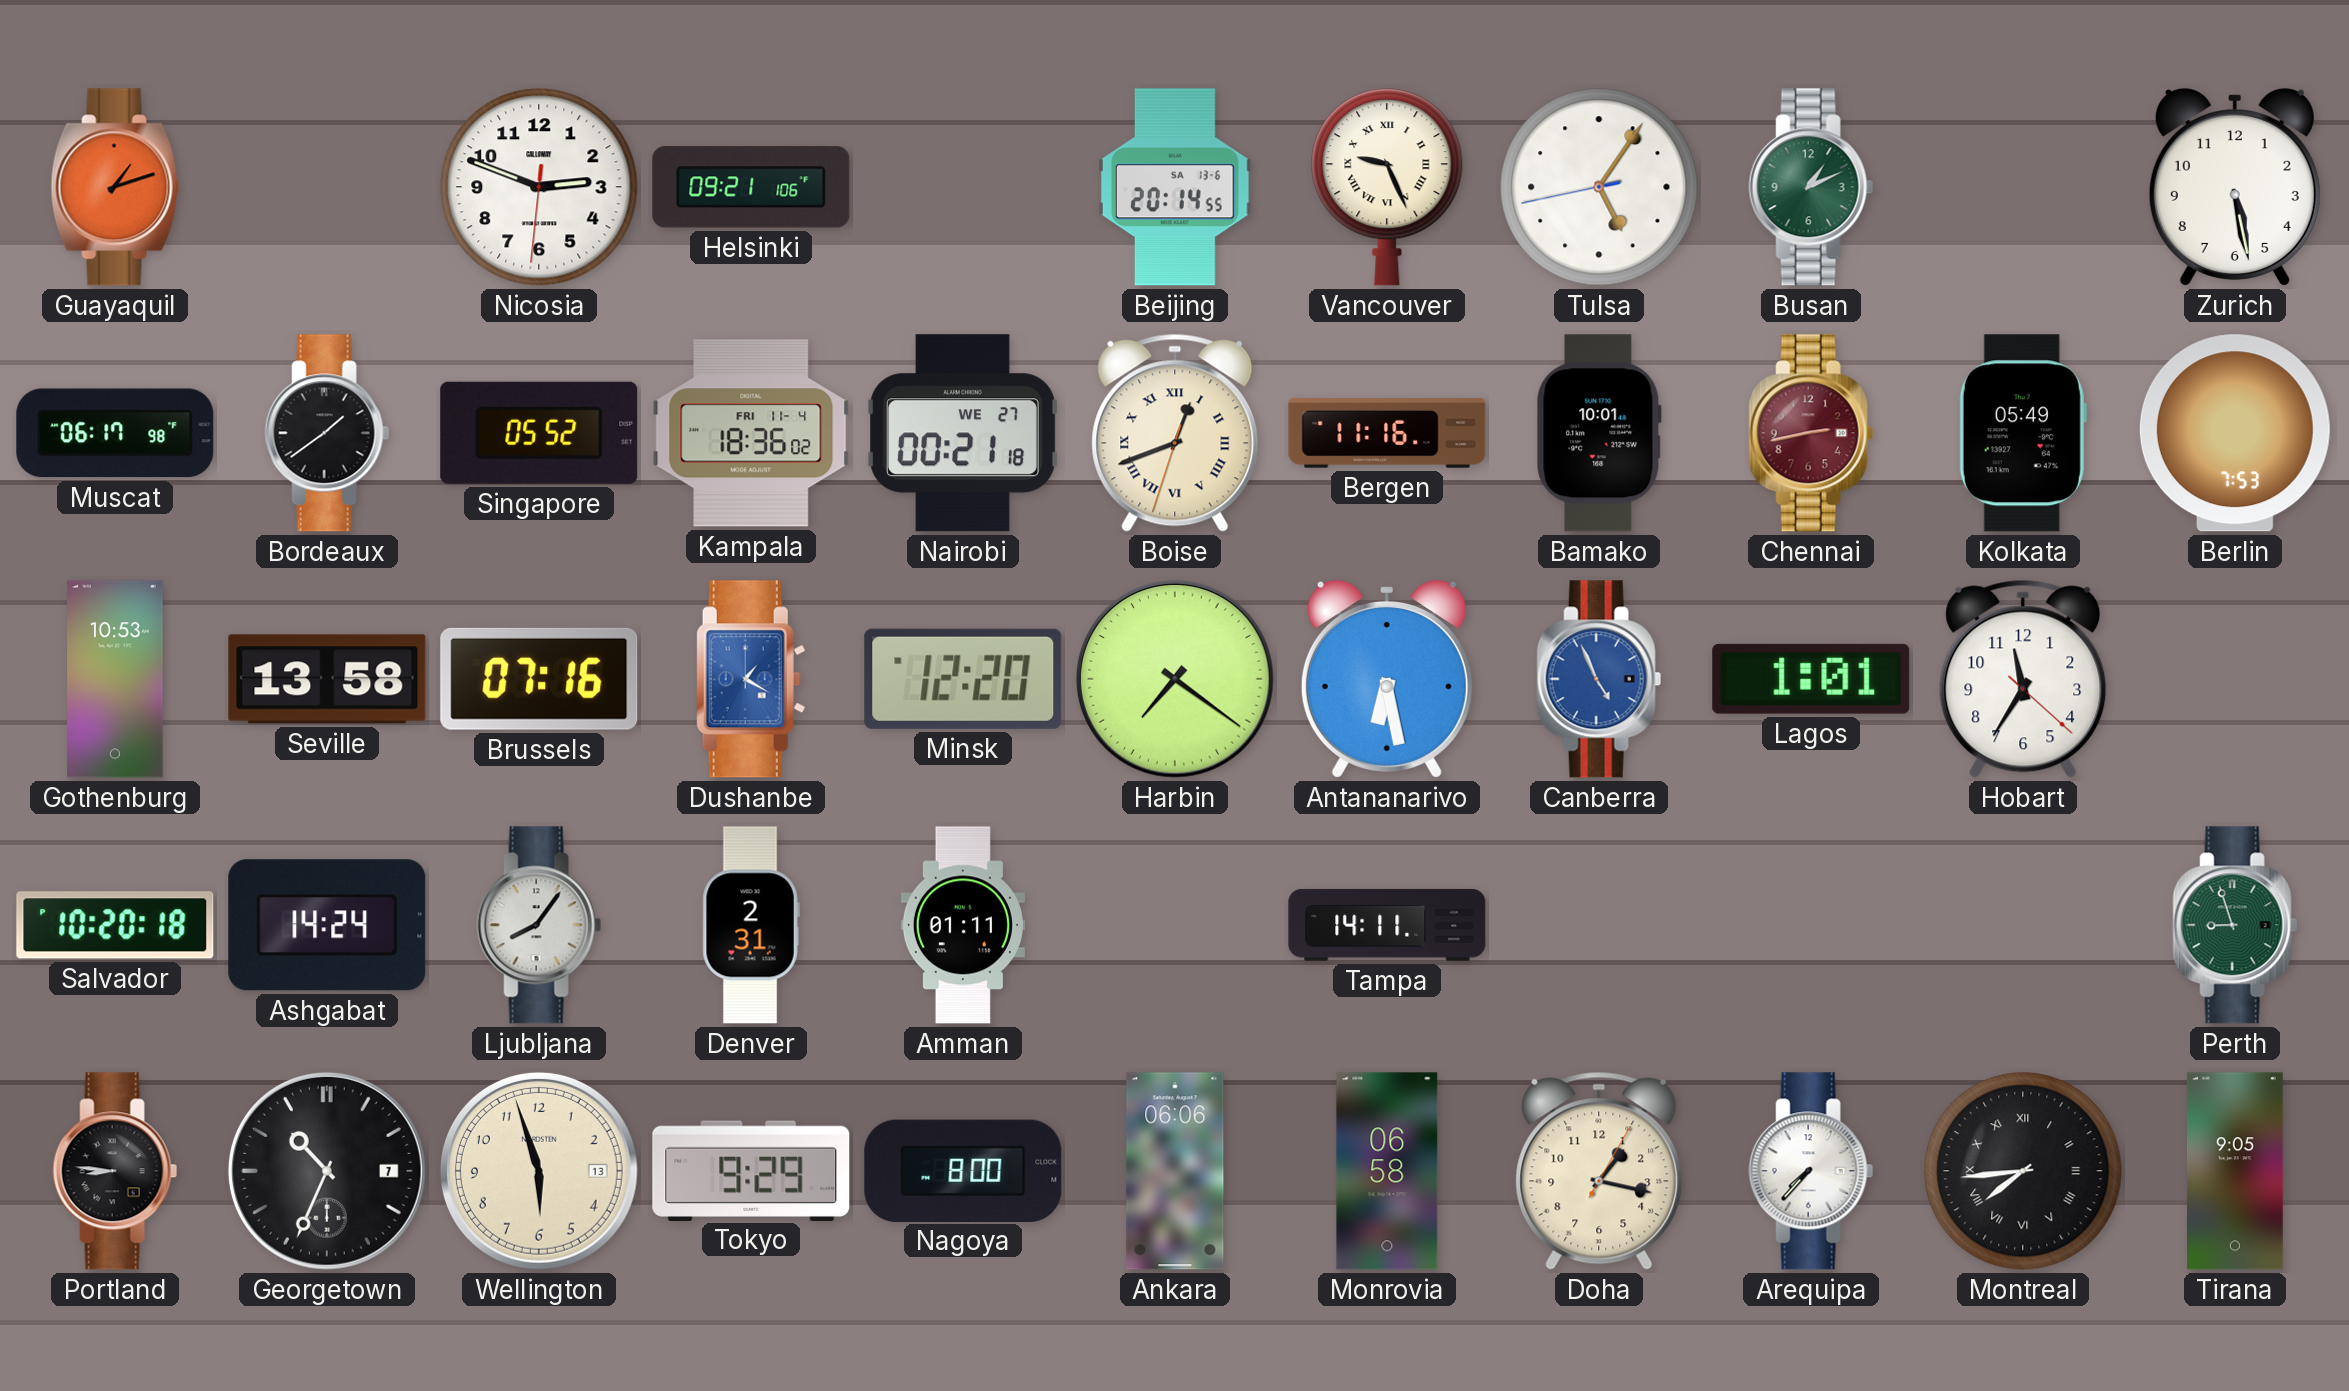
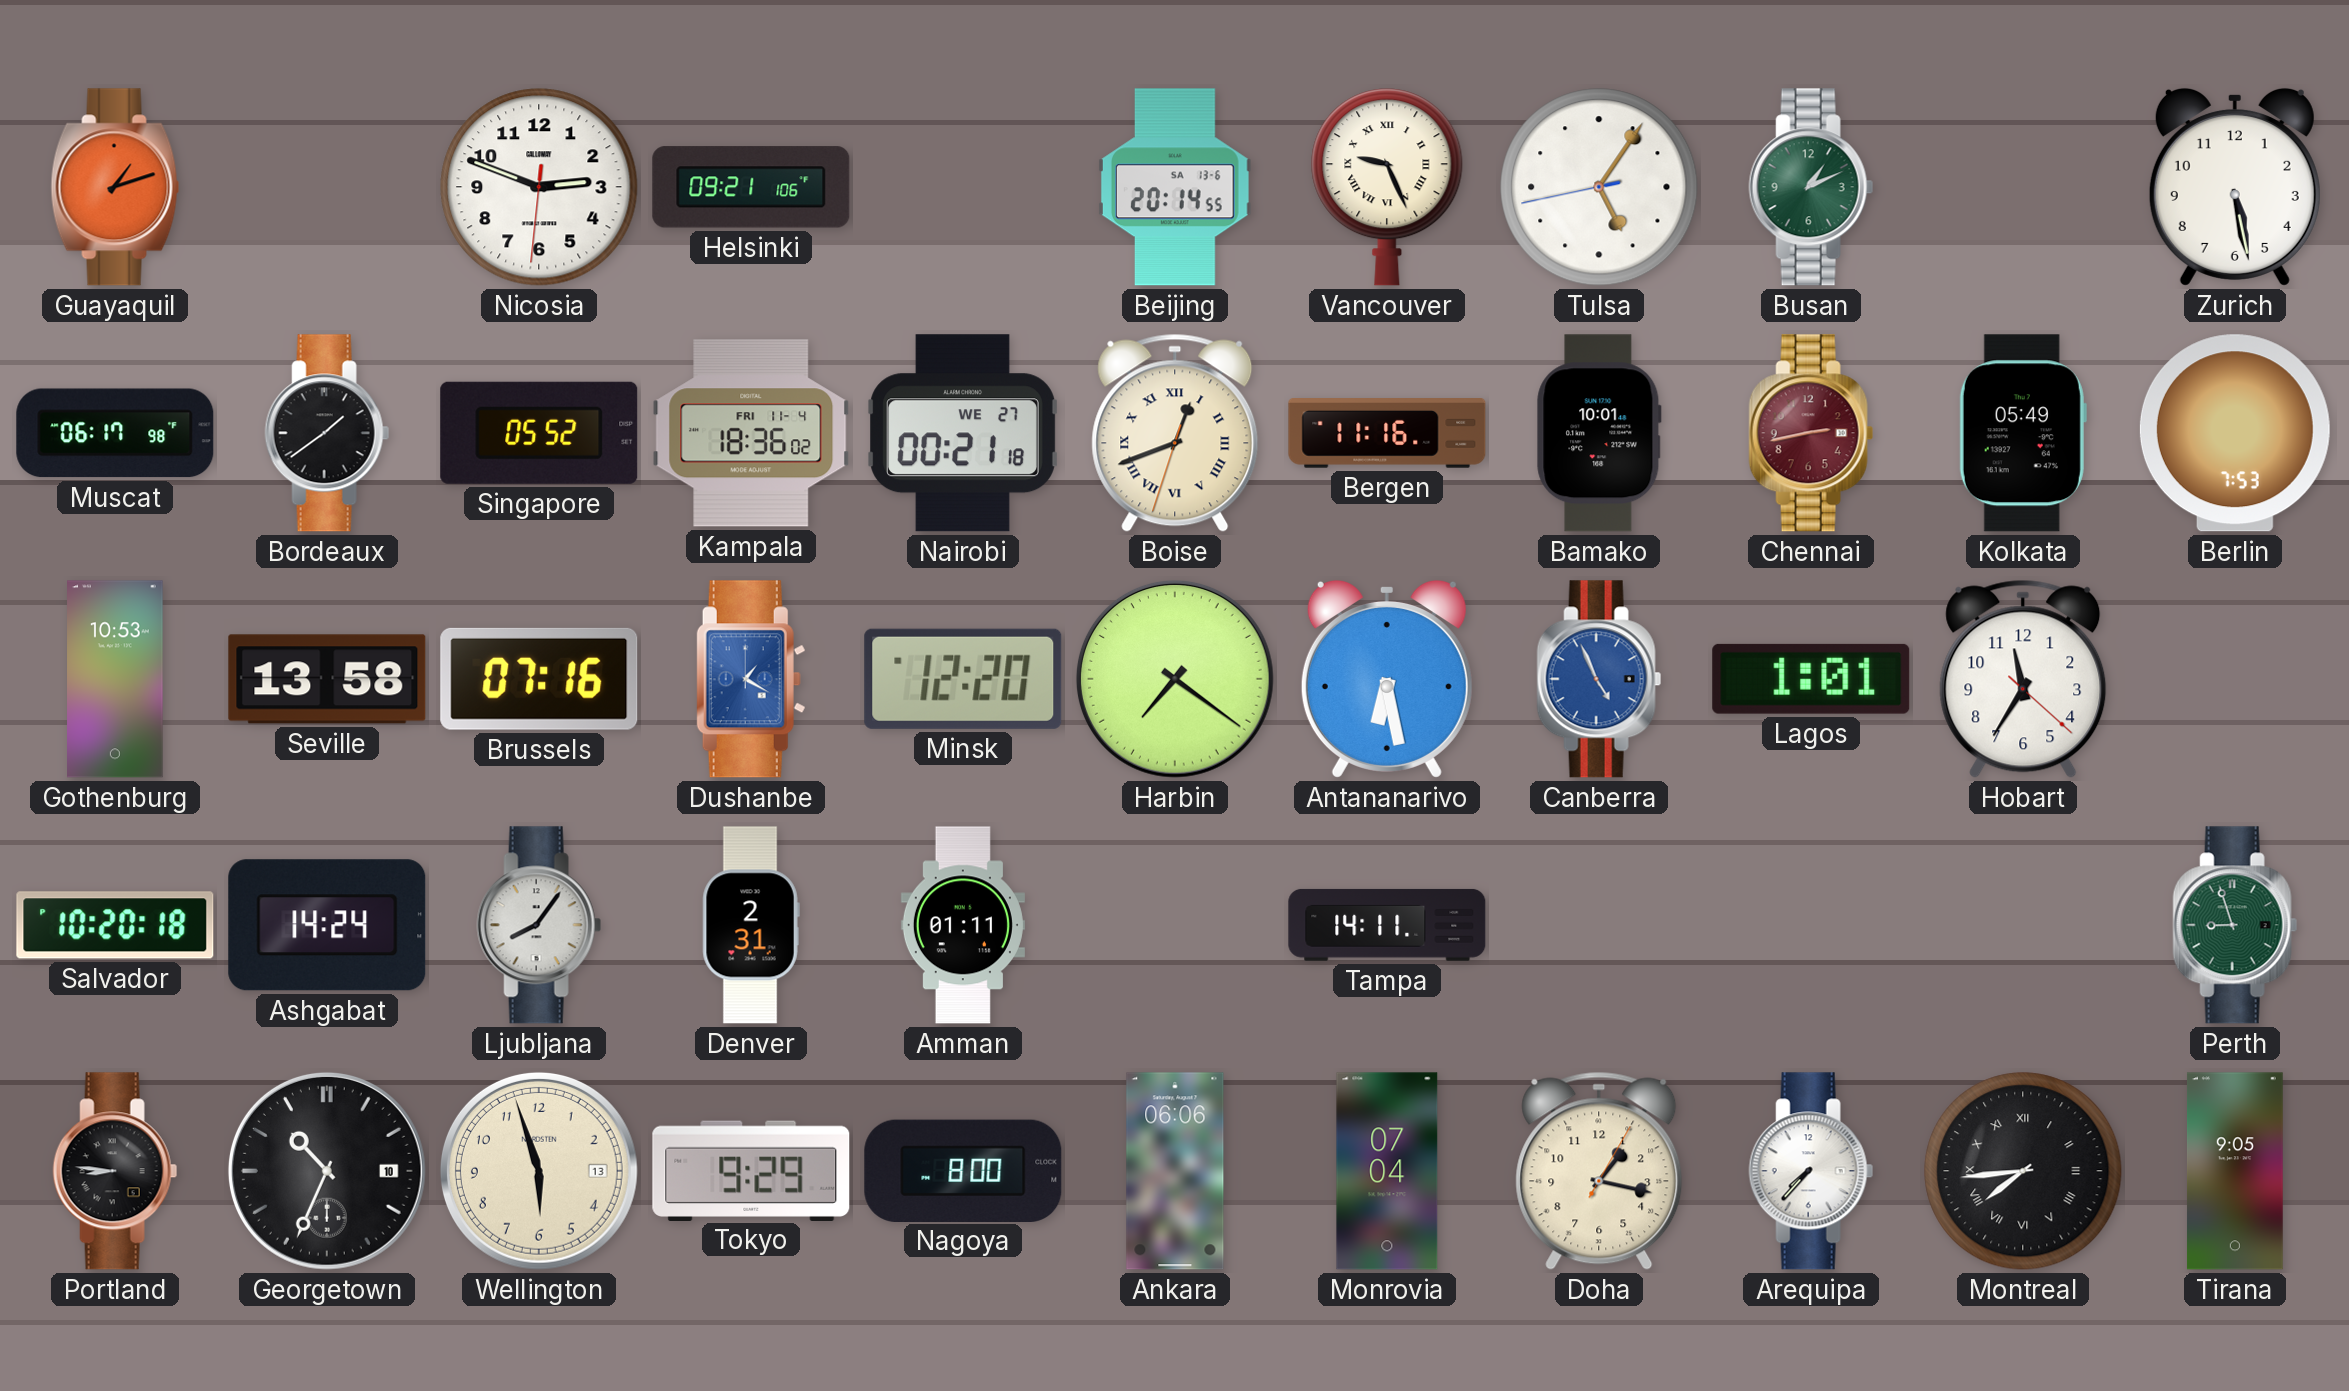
Georgetown date: 7 -> 10 (327, 1171)
Monrovia: 06:58 -> 07:04 (1387, 1171)
